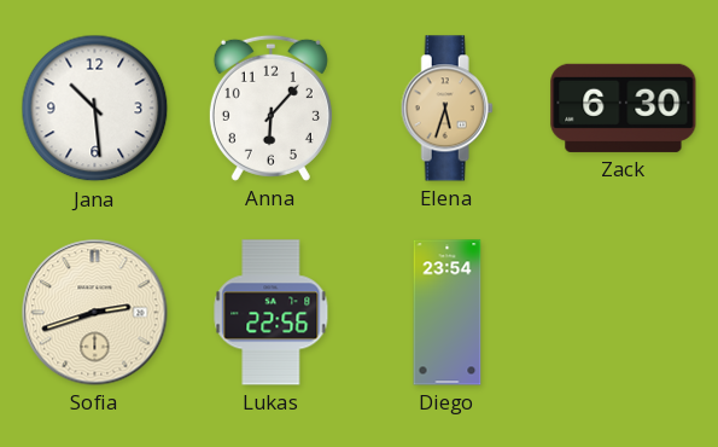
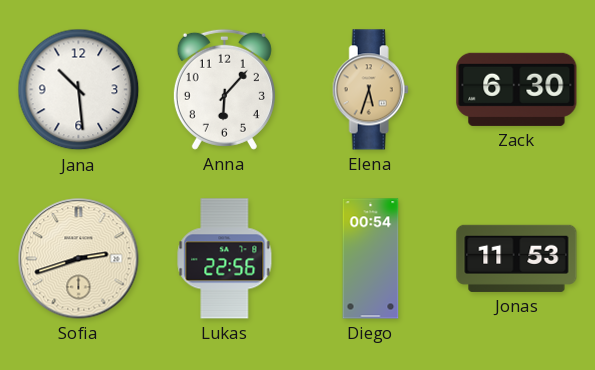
Diego: 23:54 -> 00:54 (371, 259)
Jonas: none -> 11:53 (517, 258)
